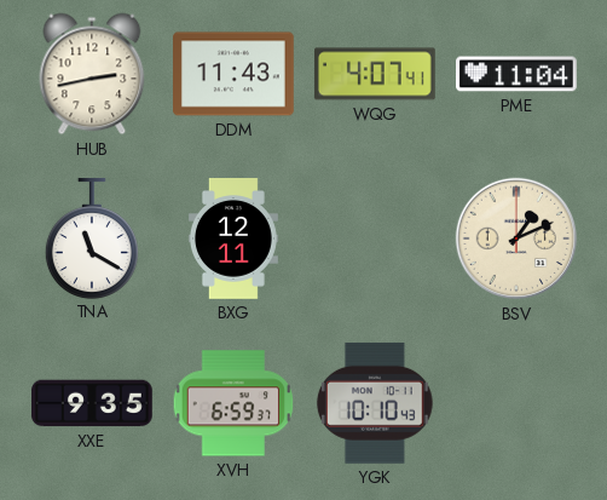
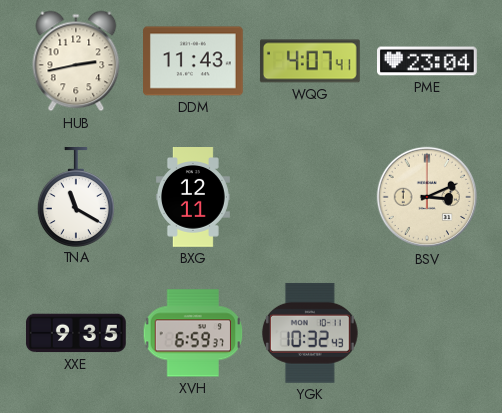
PME: 11:04 -> 23:04 (428, 61)
BSV: 1:11 -> 3:11 (427, 197)
YGK: 10:10 -> 10:32 (310, 333)
